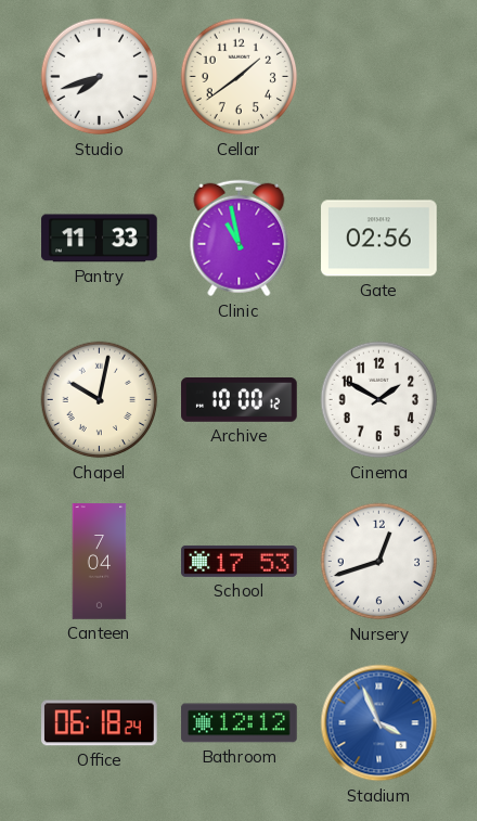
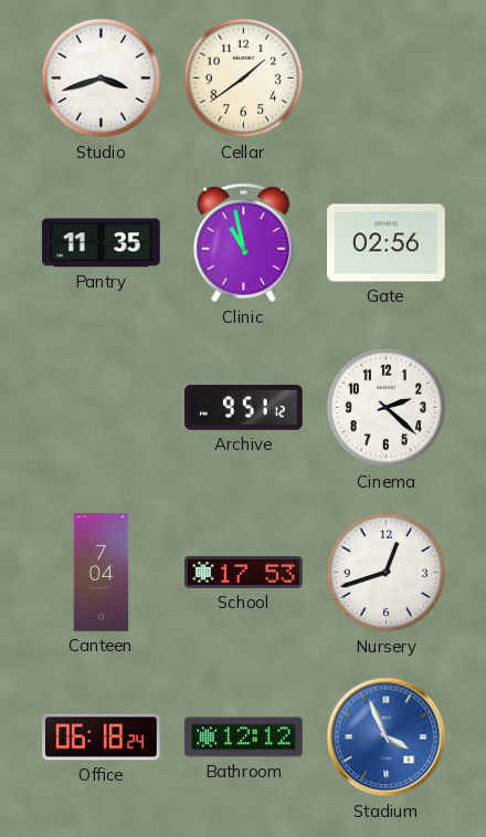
Studio: 7:42 -> 3:42 (102, 79)
Pantry: 11:33 -> 11:35 (102, 243)
Chapel: 10:02 -> none (100, 400)
Archive: 10:00 -> 9:51 (244, 408)
Cinema: 1:50 -> 2:22 (387, 408)
